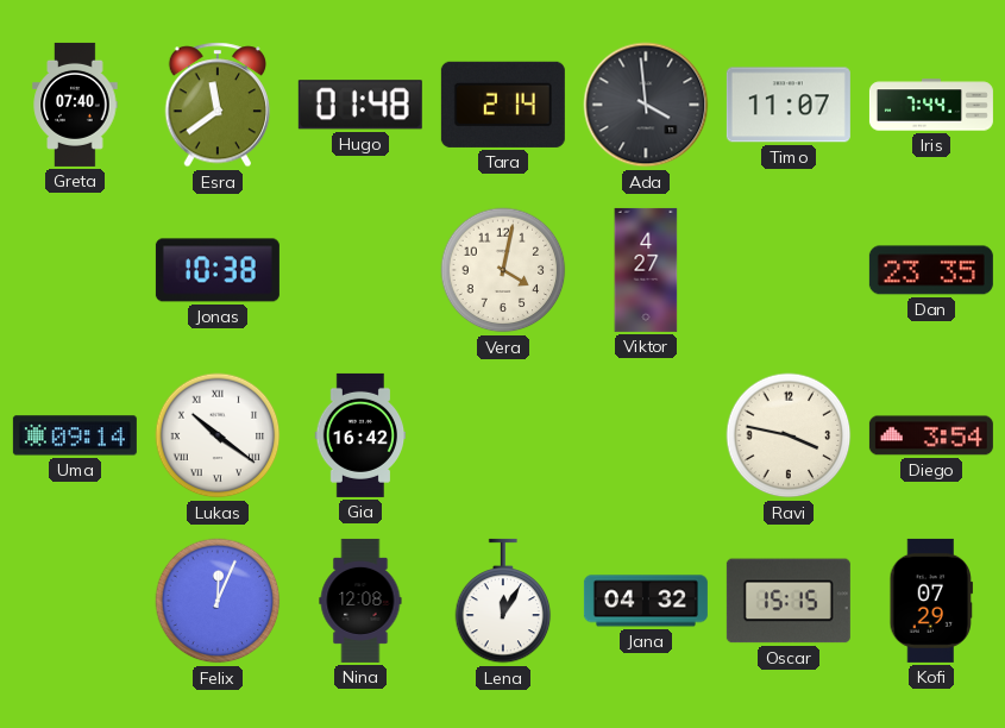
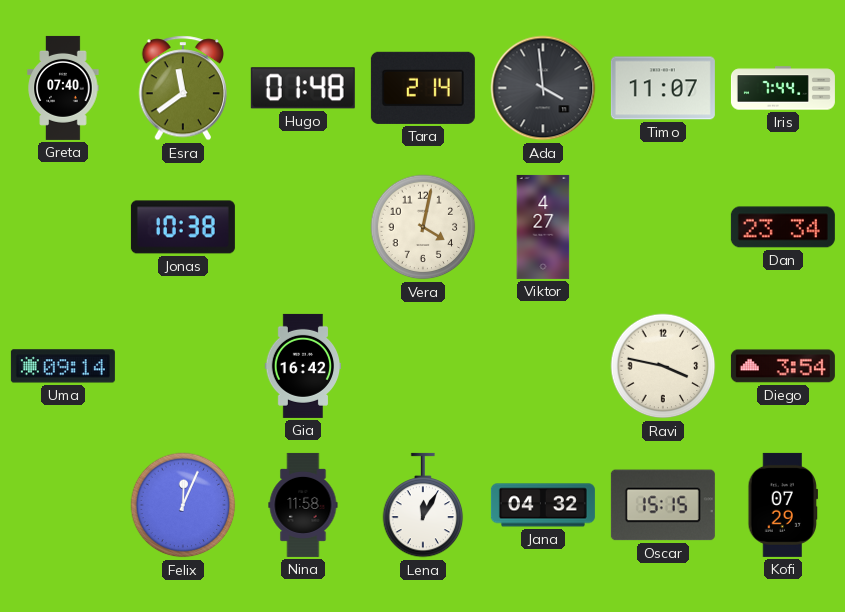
Dan: 23:35 -> 23:34 (783, 227)
Lukas: 10:21 -> none (218, 435)
Nina: 12:08 -> 11:58 (303, 505)
